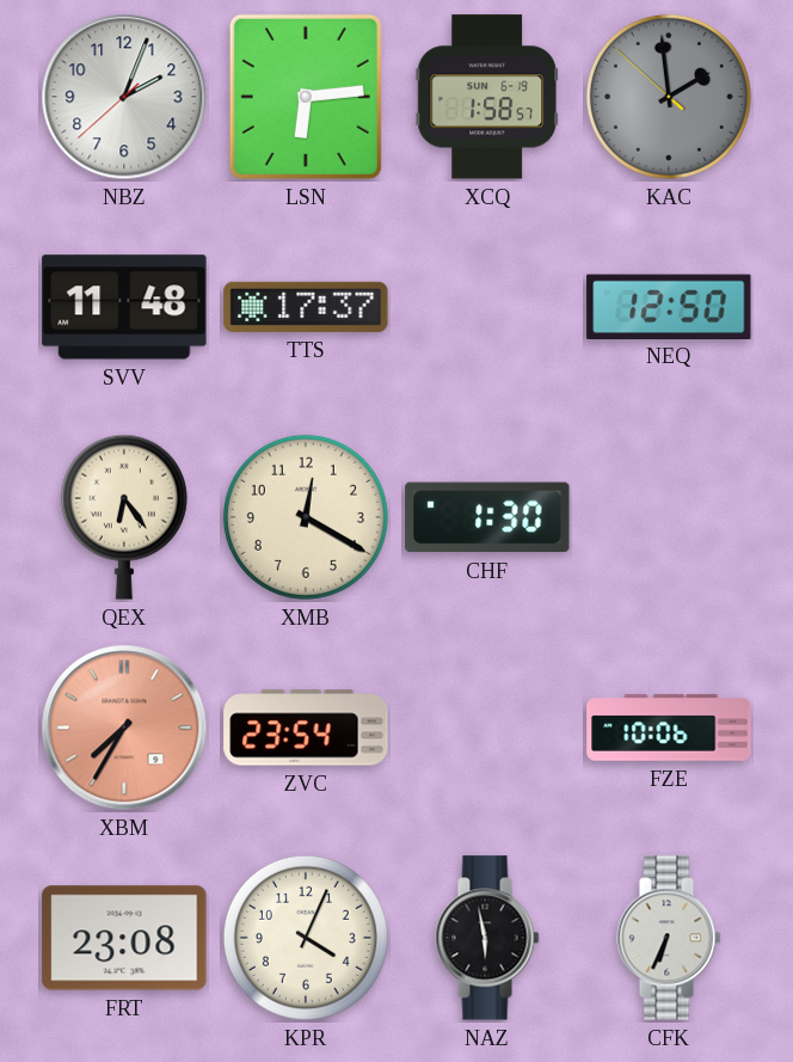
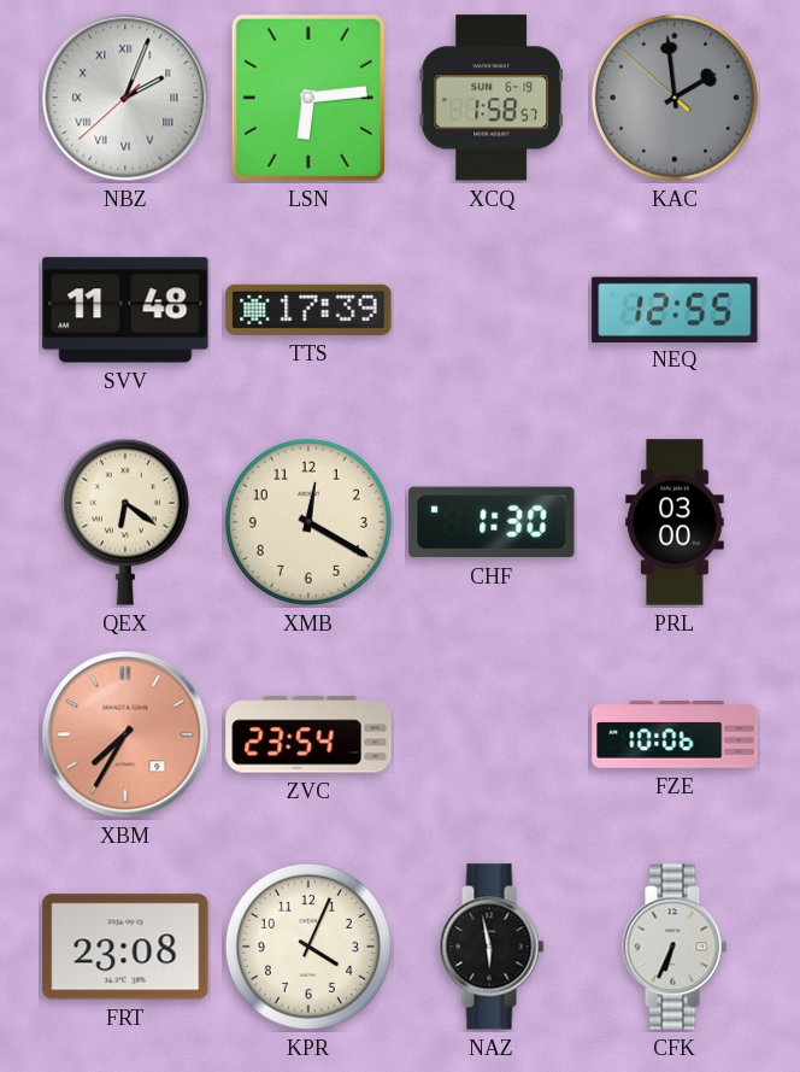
NBZ numerals: Arabic -> Roman (125, 98)
TTS: 17:37 -> 17:39 (308, 310)
NEQ: 12:50 -> 12:55 (675, 309)
QEX: 6:24 -> 6:21 (125, 522)
PRL: none -> 03:00 (675, 522)
